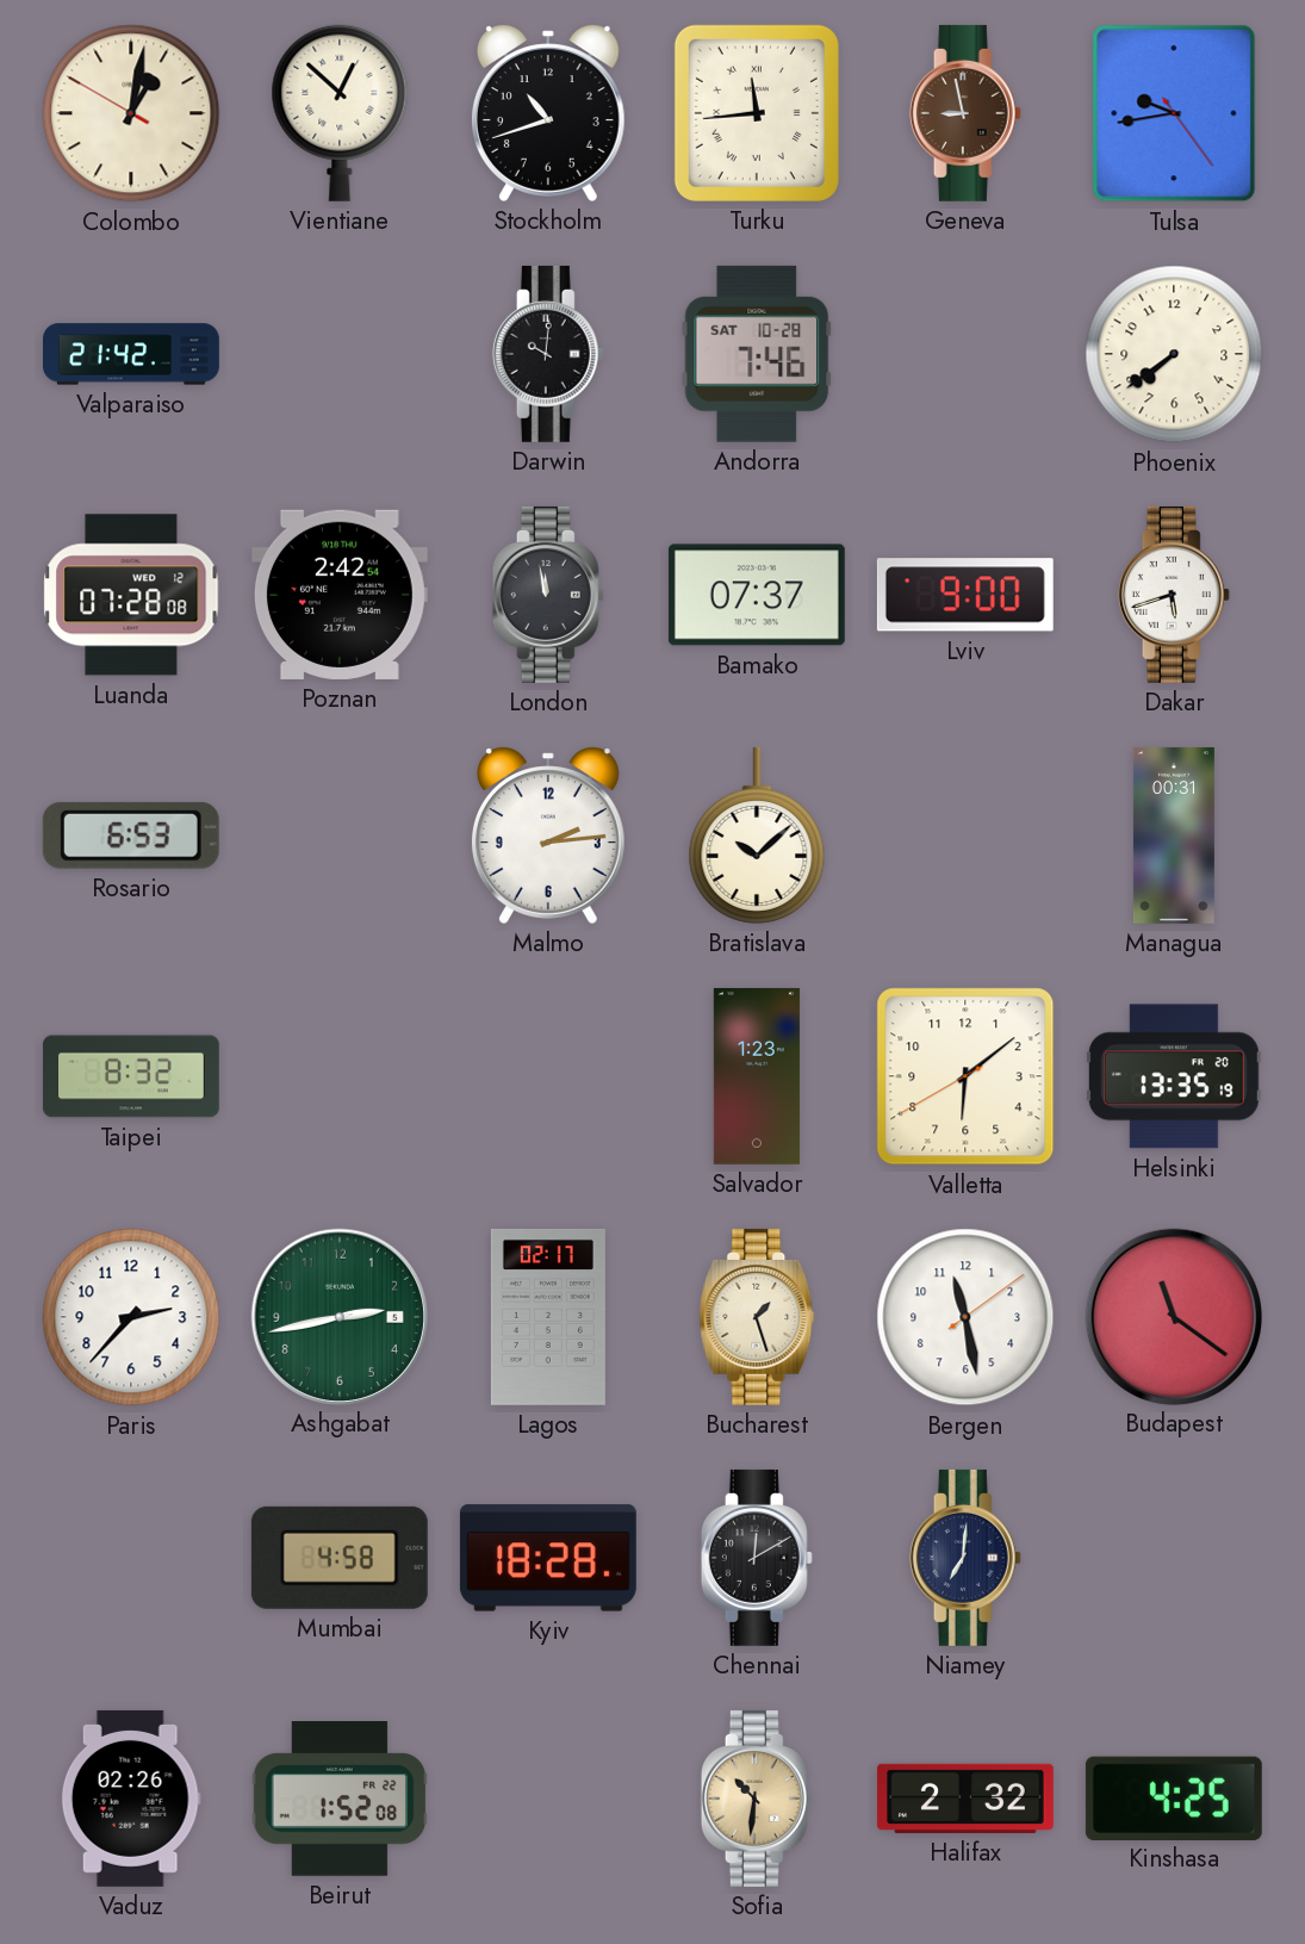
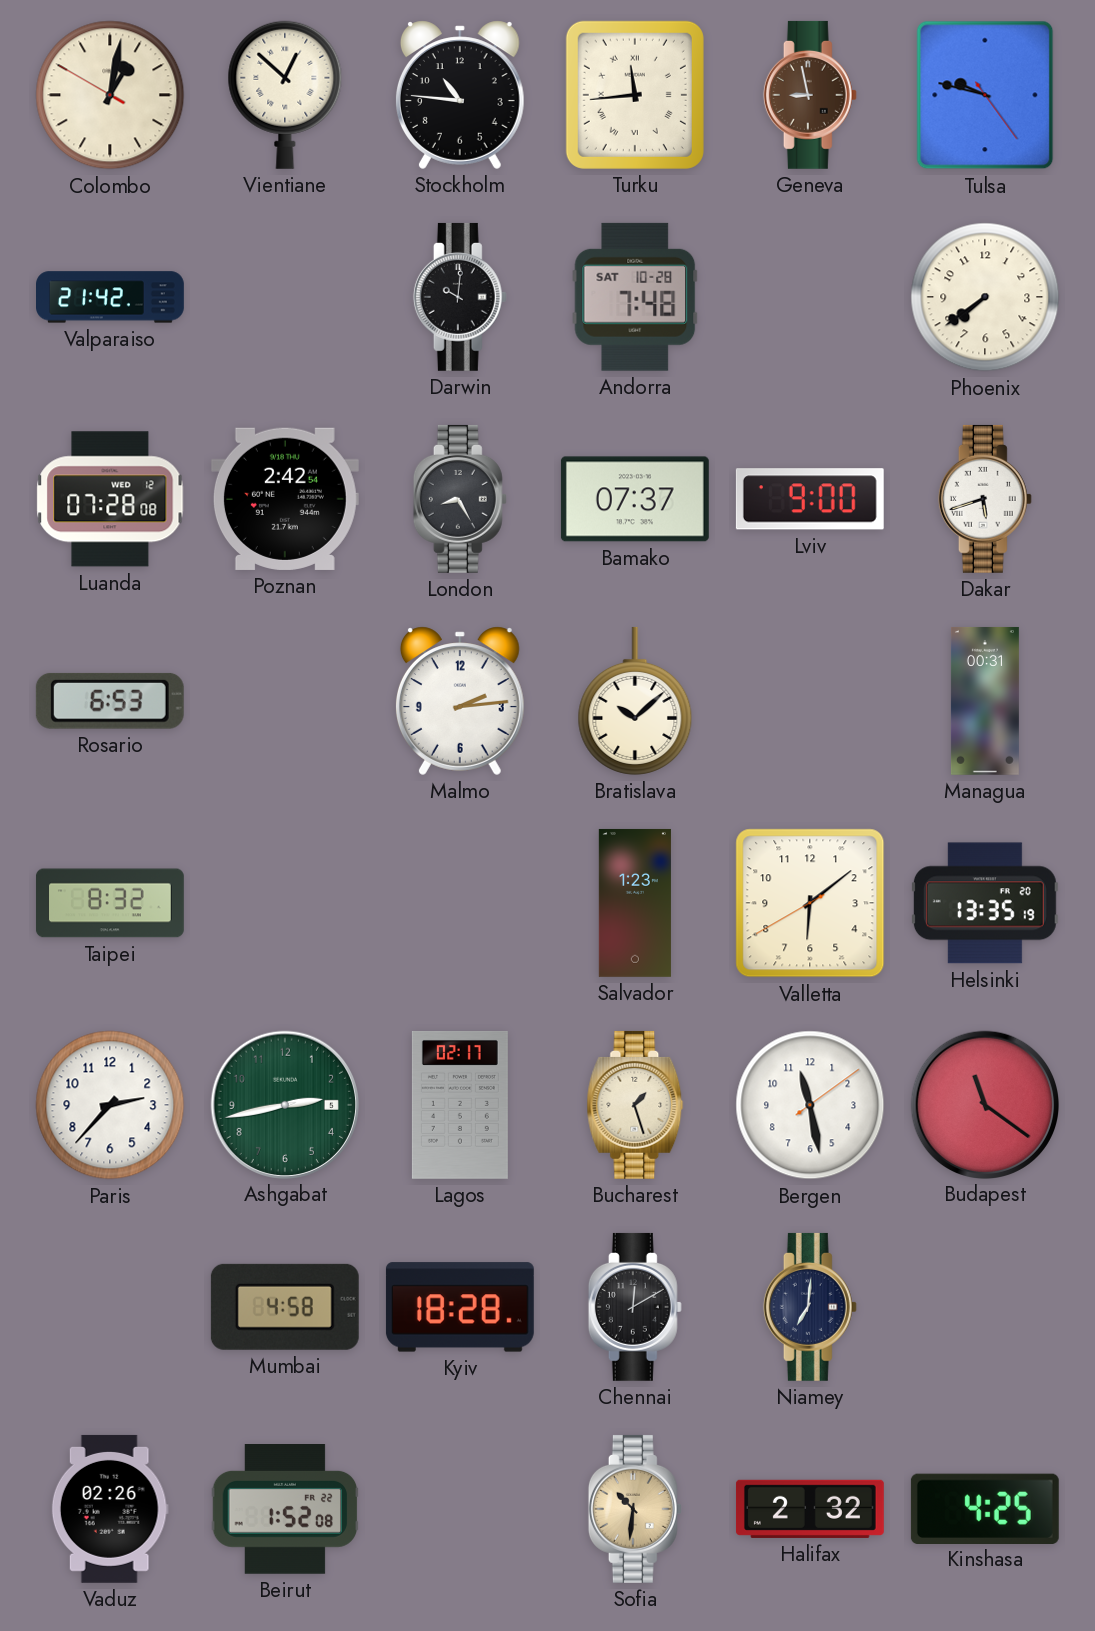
Stockholm: 10:42 -> 10:46 (460, 95)
Tulsa: 9:43 -> 9:47 (985, 95)
Andorra: 7:46 -> 7:48 (635, 297)
London: 11:58 -> 8:25 (460, 499)
